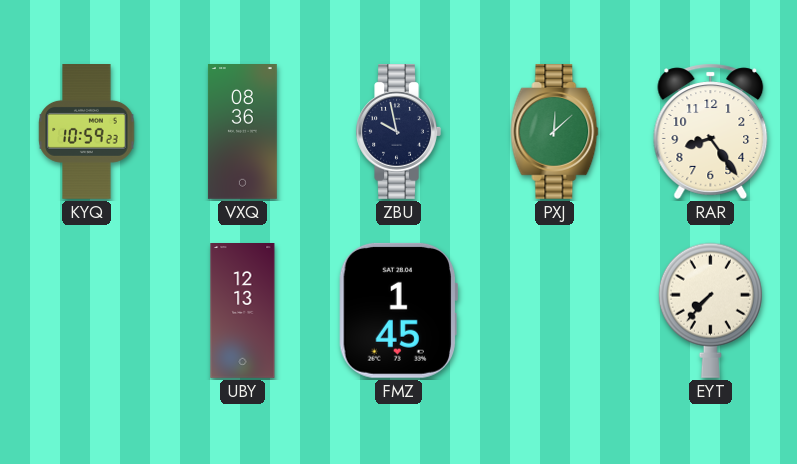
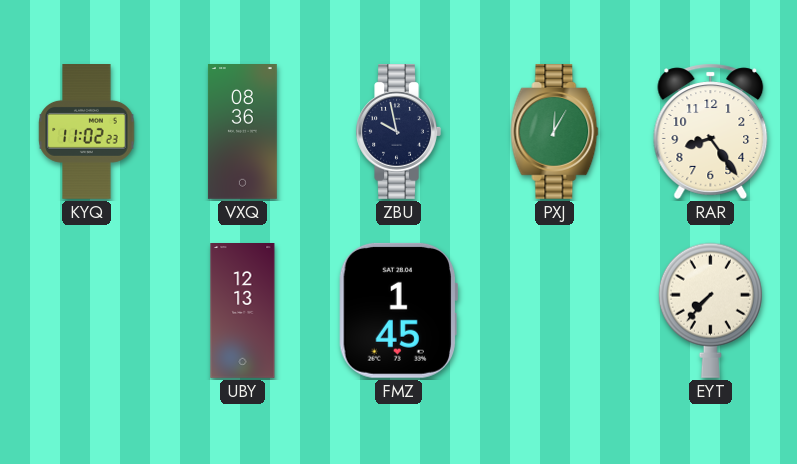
KYQ: 10:59 -> 11:02 (87, 132)
PXJ: 12:08 -> 12:05 (555, 132)
